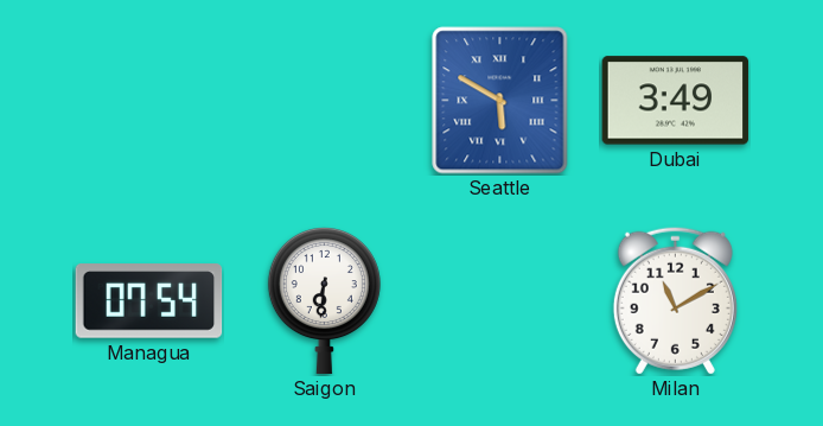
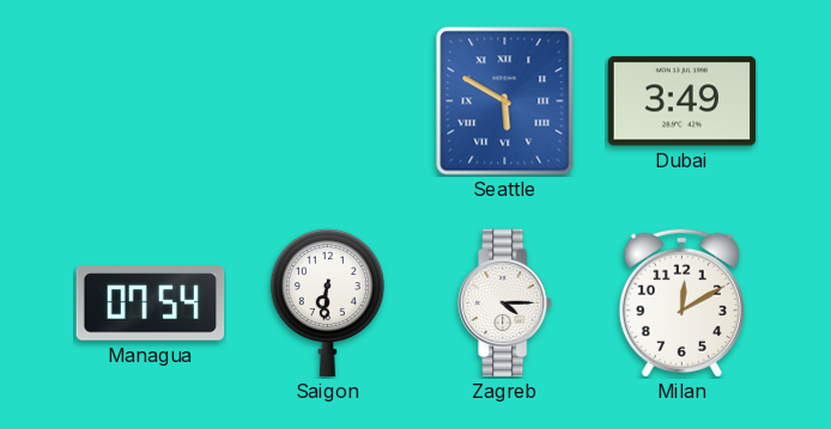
Zagreb: none -> 4:15 (505, 304)
Milan: 11:10 -> 12:10 (681, 302)
